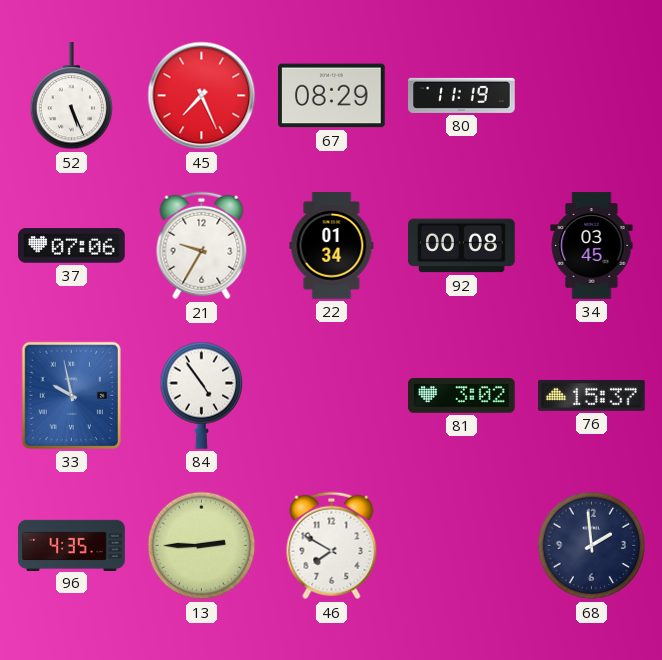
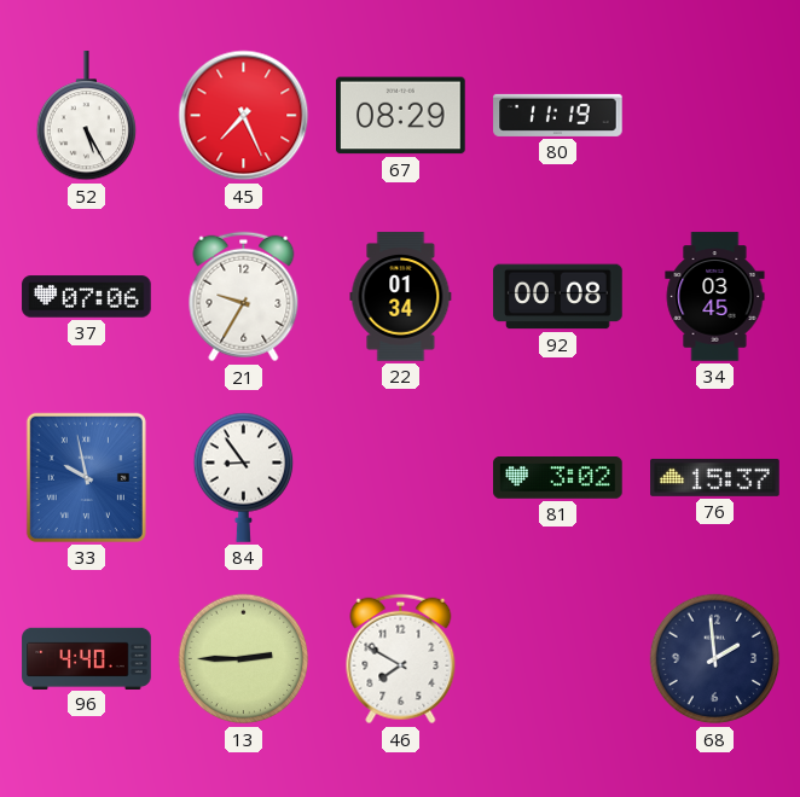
52: 5:26 -> 5:25 (87, 116)
84: 4:54 -> 8:54 (244, 477)
96: 4:35 -> 4:40 (87, 658)
